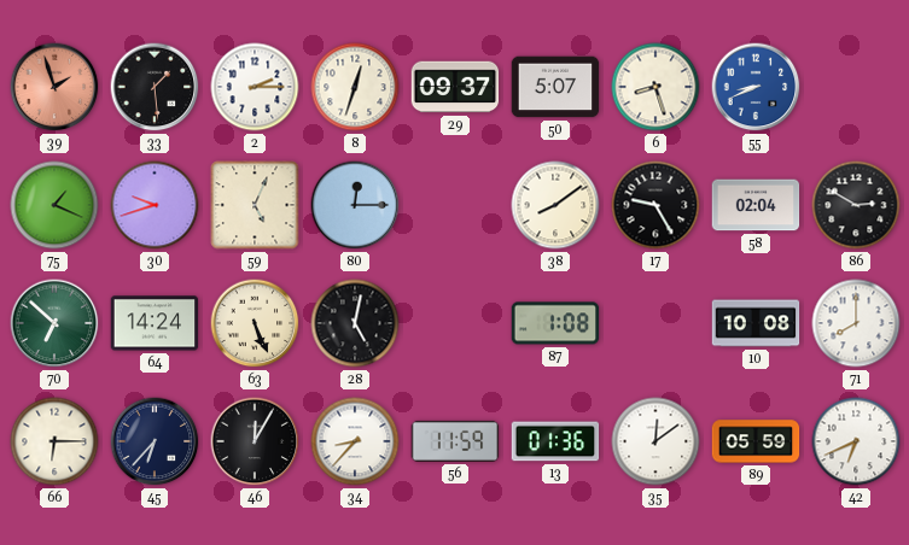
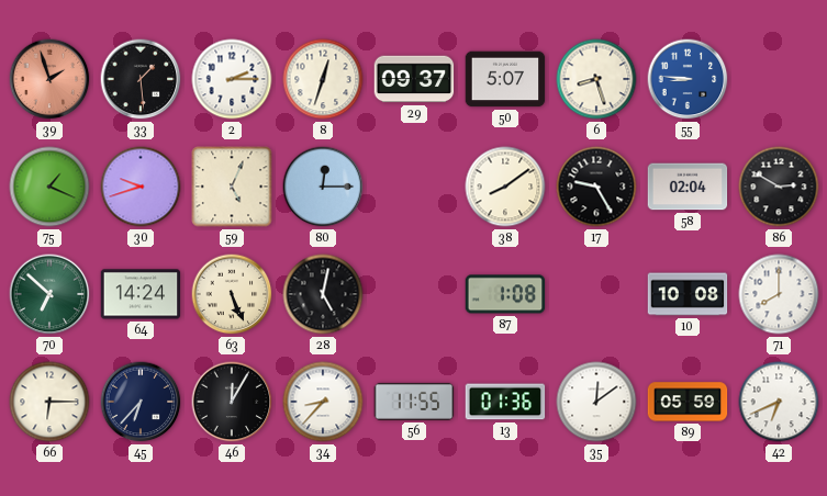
55: 8:41 -> 8:46 (688, 79)
56: 11:59 -> 11:55 (414, 402)
